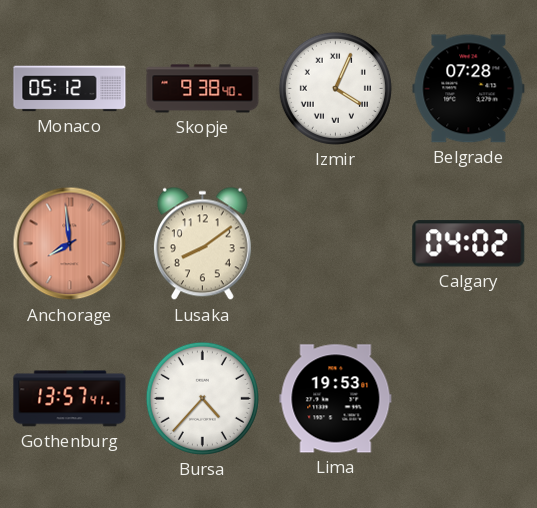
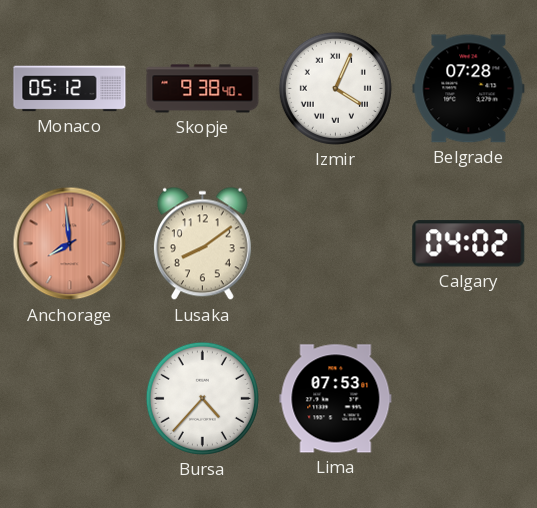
Gothenburg: 13:57 -> none (70, 399)
Lima: 19:53 -> 07:53 (336, 399)
